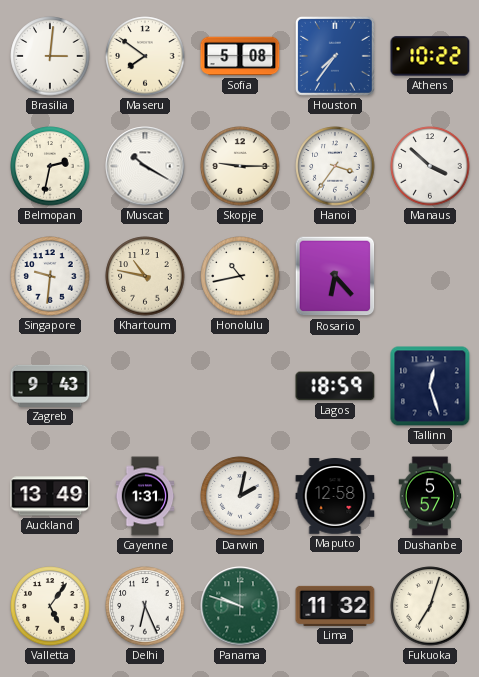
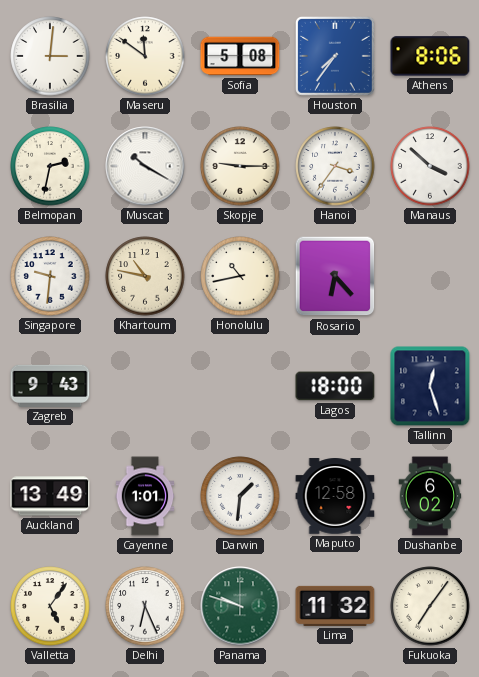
Maseru: 7:51 -> 11:51 (145, 56)
Athens: 10:22 -> 8:06 (430, 56)
Lagos: 18:59 -> 18:00 (335, 386)
Cayenne: 1:31 -> 1:01 (145, 496)
Darwin: 2:02 -> 1:31 (240, 496)
Dushanbe: 5:57 -> 6:02 (430, 496)
Fukuoka: 7:03 -> 7:06 (430, 606)
